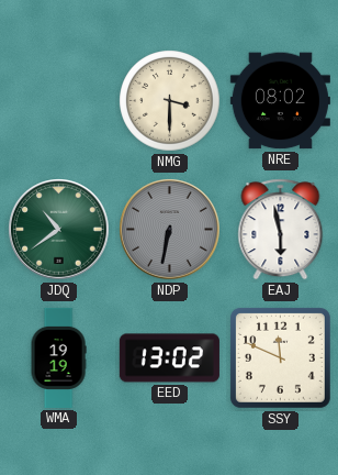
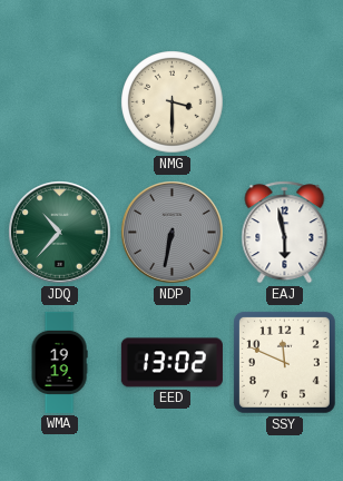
NRE: 08:02 -> none (280, 101)
JDQ: 10:39 -> 10:37 (60, 233)
